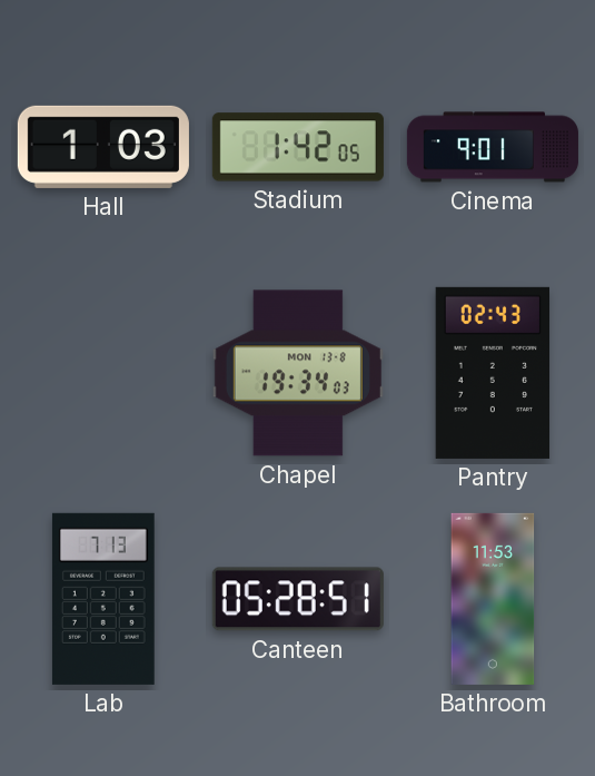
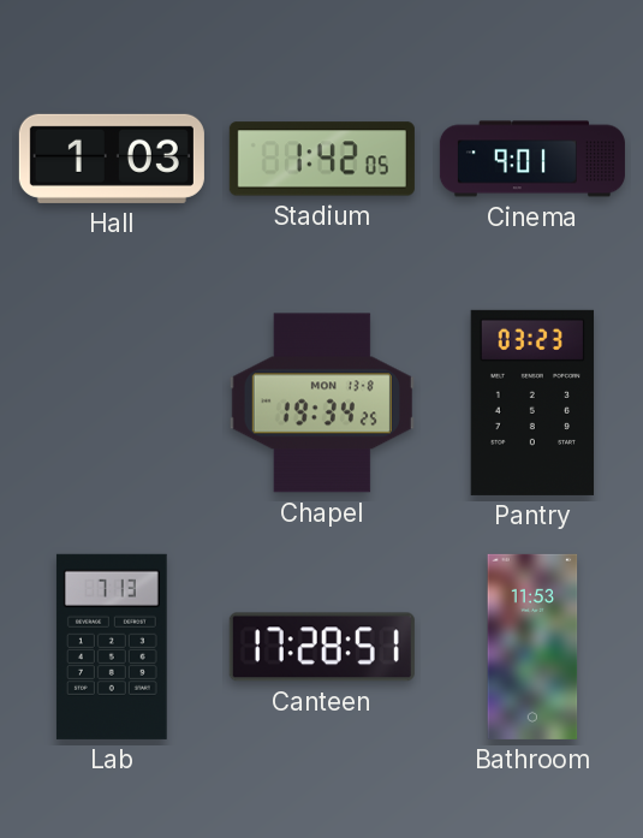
Chapel: 19:34:03 -> 19:34:25 (322, 403)
Pantry: 02:43 -> 03:23 (532, 403)
Canteen: 05:28 -> 17:28 (322, 647)
